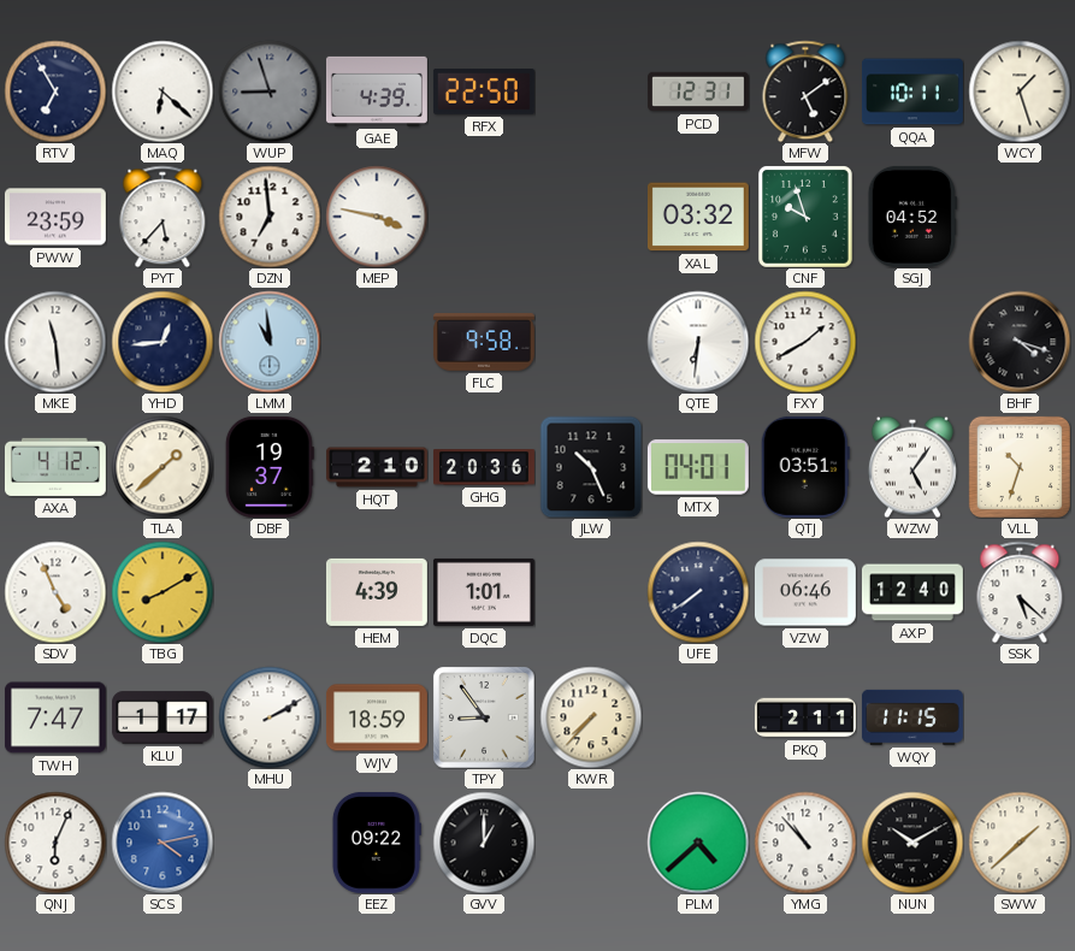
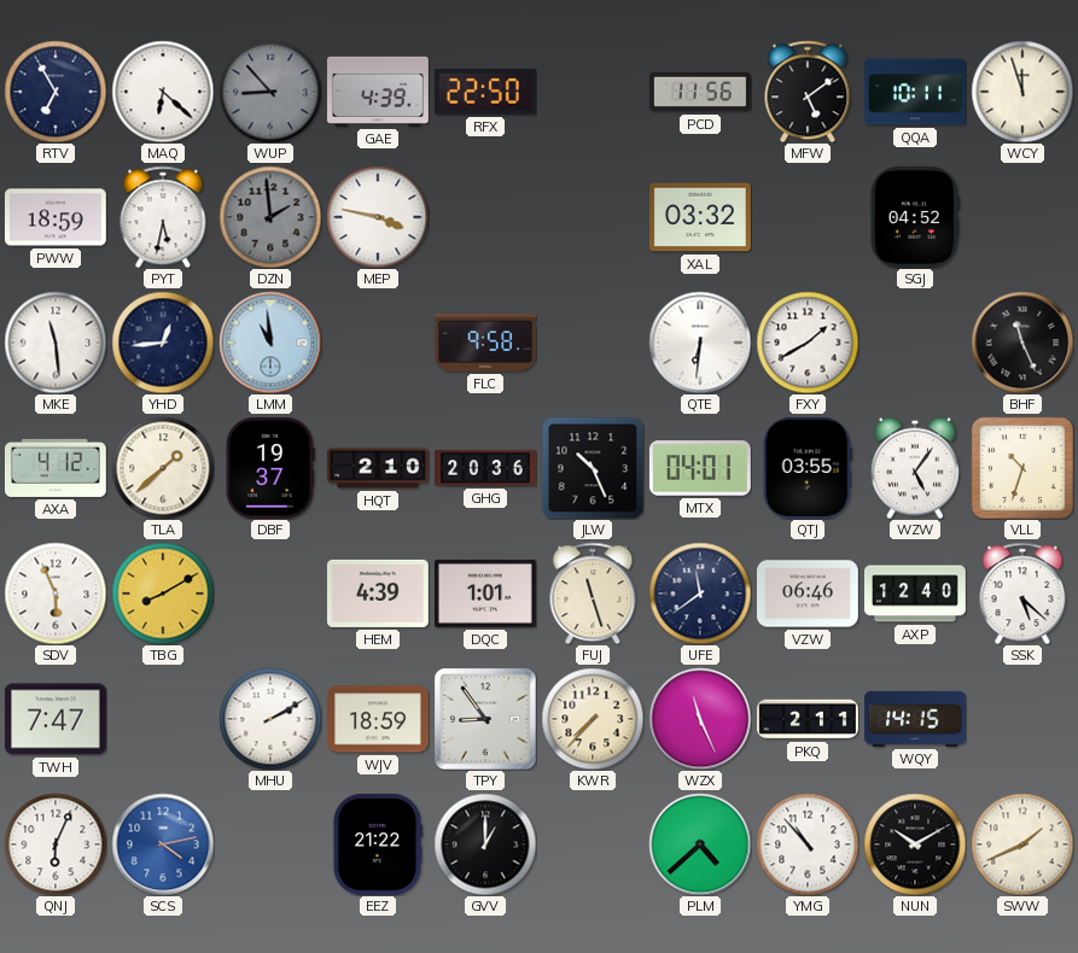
WUP: 8:57 -> 8:53 (270, 92)
PCD: 12:31 -> 11:56 (700, 92)
WCY: 1:27 -> 11:57 (1022, 92)
PWW: 23:59 -> 18:59 (56, 217)
PYT: 5:37 -> 5:32 (163, 217)
DZN: 6:59 -> 1:59 (270, 217)
DZN dial: white -> grey (270, 217)
CNF: 9:57 -> none (807, 217)
BHF: 4:18 -> 11:26 (1022, 343)
QTJ: 03:51 -> 03:55 (808, 468)
SDV: 4:56 -> 5:56 (56, 594)
FUJ: none -> 11:27 (593, 594)
UFE: 7:39 -> 11:39 (700, 594)
KLU: 1:17 -> none (163, 717)
WZX: none -> 11:26 (700, 719)
WQY: 11:15 -> 14:15 (915, 719)
EEZ: 09:22 -> 21:22 (378, 844)
SWW: 1:38 -> 1:41 (1022, 844)
